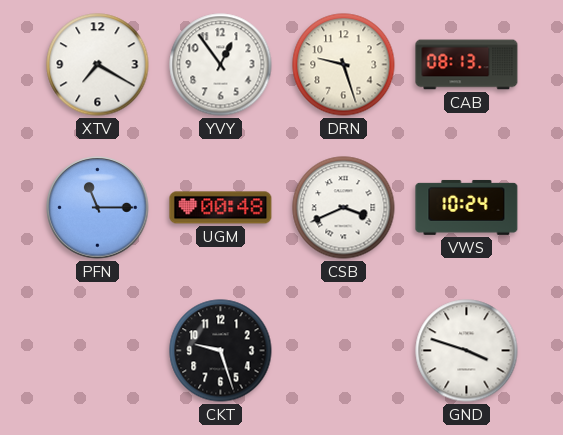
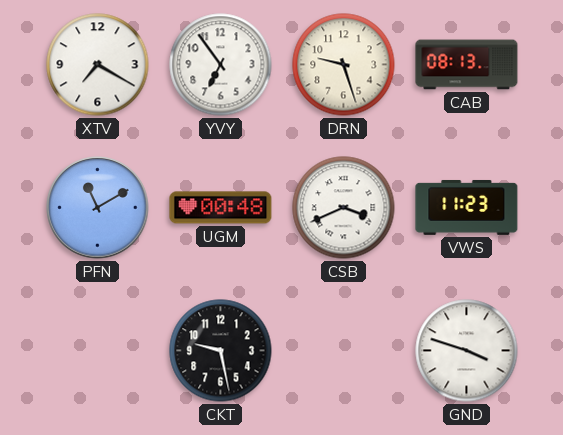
YVY: 12:54 -> 6:54 (221, 65)
PFN: 11:15 -> 11:10 (98, 208)
VWS: 10:24 -> 11:23 (467, 207)
CKT: 9:27 -> 9:28 (221, 351)
